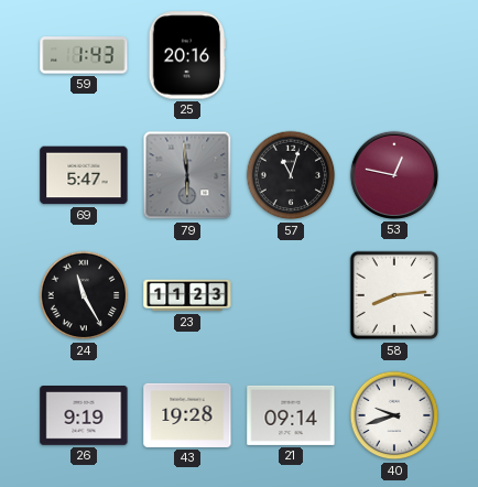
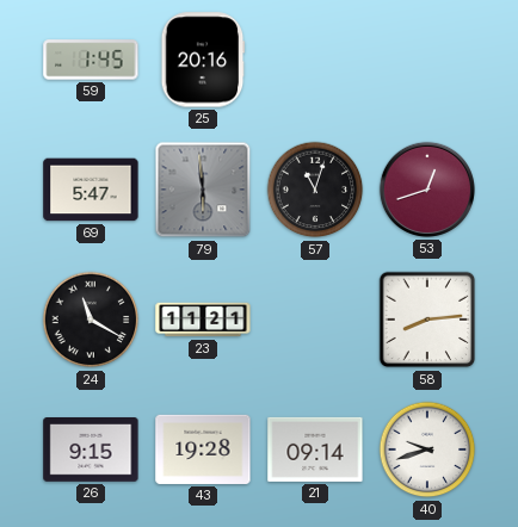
59: 1:43 -> 1:45 (91, 60)
53: 12:47 -> 12:42 (427, 190)
24: 11:25 -> 11:20 (91, 320)
23: 11:23 -> 11:21 (203, 320)
26: 9:19 -> 9:15 (91, 451)
